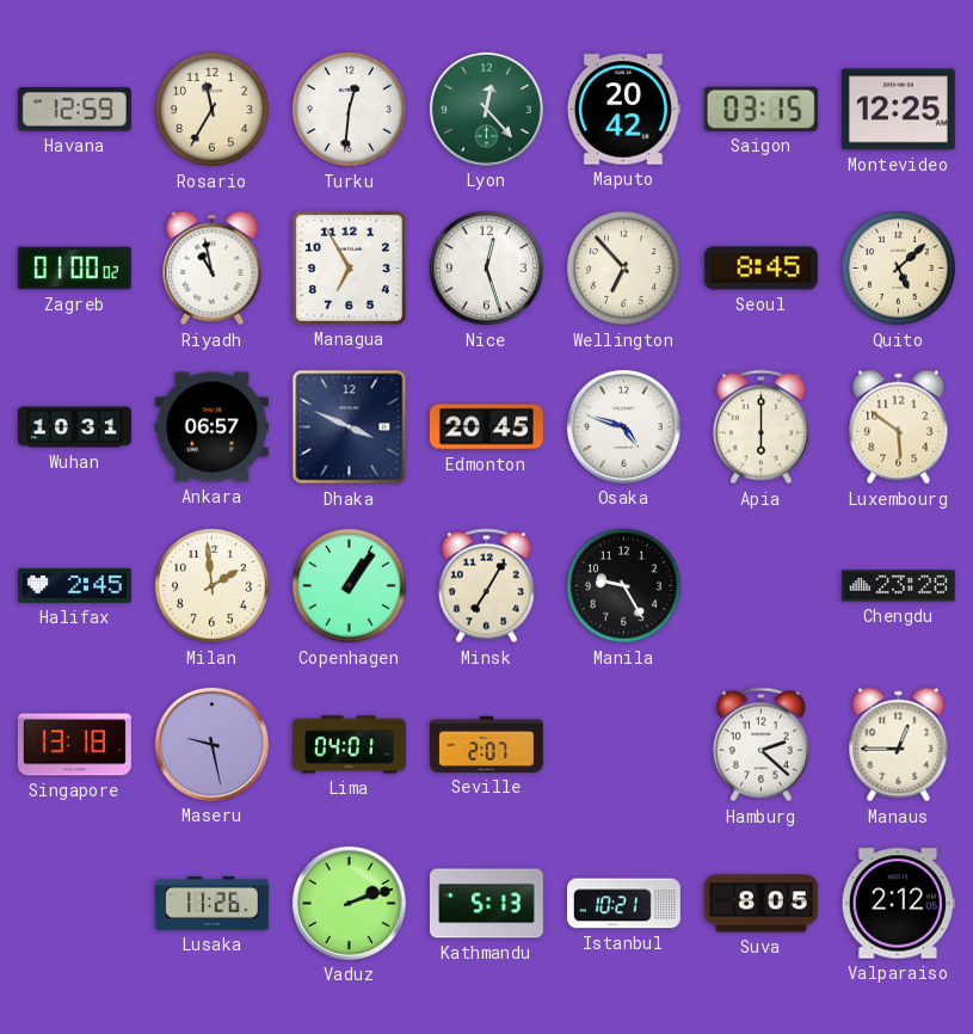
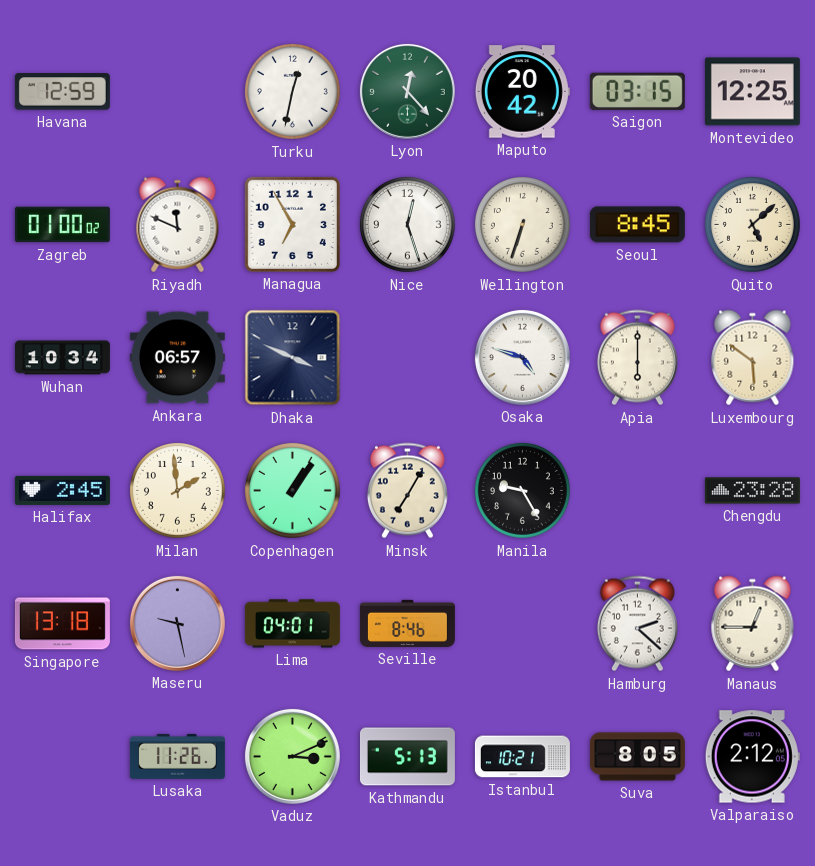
Rosario: 11:35 -> none (213, 110)
Turku: 12:31 -> 12:32 (293, 92)
Riyadh: 10:58 -> 11:49 (178, 225)
Wellington: 6:53 -> 6:33 (523, 225)
Wuhan: 10:31 -> 10:34 (62, 358)
Edmonton: 20:45 -> none (486, 427)
Seville: 2:07 -> 8:46 (407, 623)
Vaduz: 2:12 -> 3:11 (292, 756)
